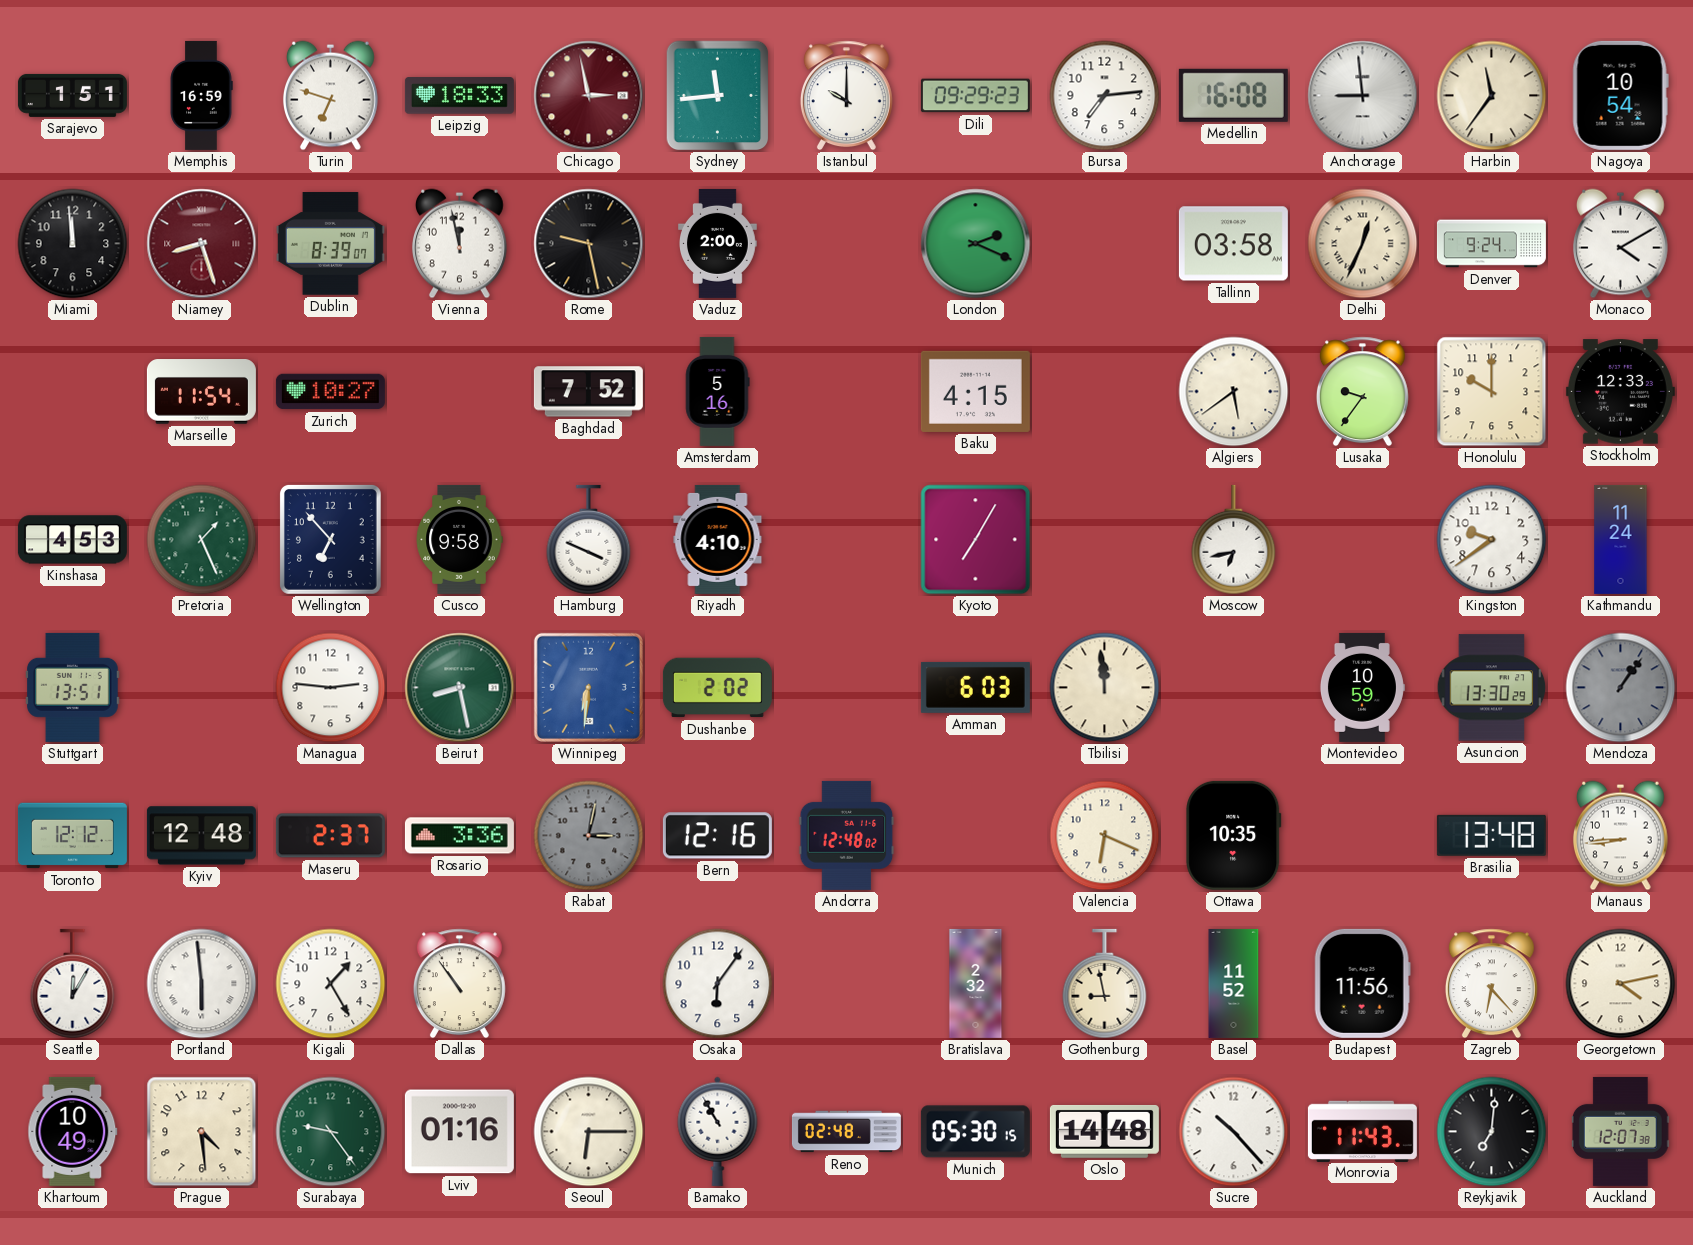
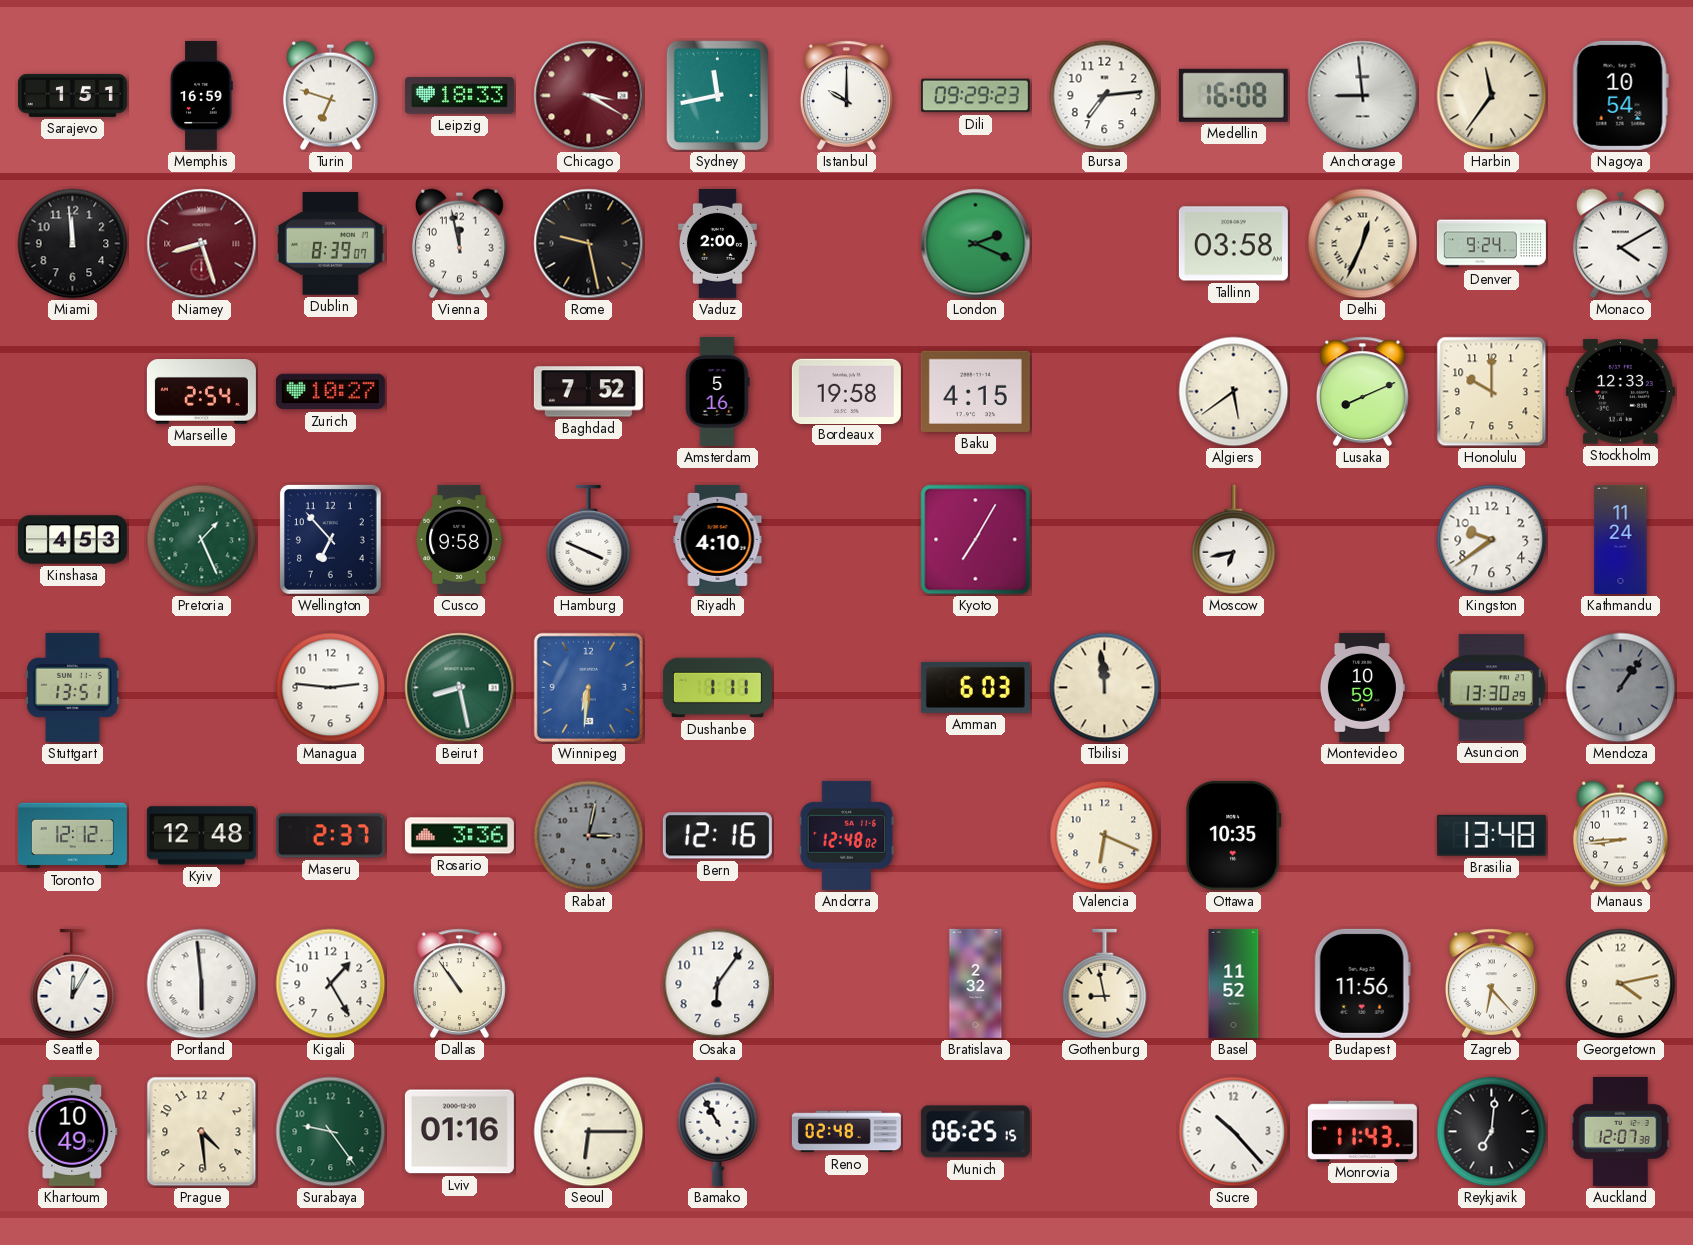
Chicago: 2:58 -> 3:20 (589, 96)
Sydney: 11:44 -> 11:43 (718, 96)
Marseille: 11:54 -> 2:54 (201, 392)
Bordeaux: none -> 19:58 (846, 391)
Lusaka: 9:36 -> 8:11 (1362, 392)
Dushanbe: 2:02 -> 1:11 (717, 688)
Munich: 05:30 -> 06:25 (975, 1132)
Oslo: 14:48 -> none (1104, 1131)
